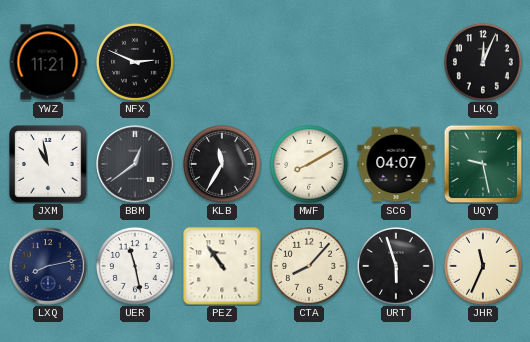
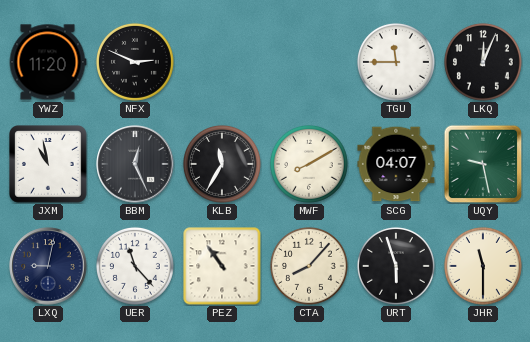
YWZ: 11:21 -> 11:20 (48, 62)
TGU: none -> 11:45 (396, 62)
BBM: 12:39 -> 12:26 (135, 164)
LXQ: 8:13 -> 9:02 (48, 266)
UER: 11:28 -> 11:23 (135, 266)
JHR: 11:34 -> 11:30 (483, 266)
